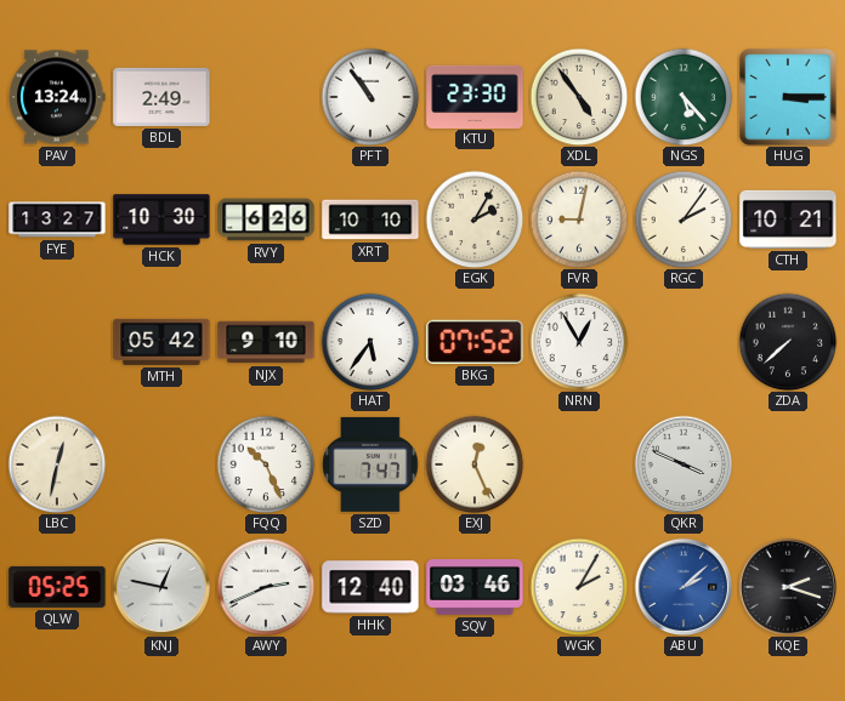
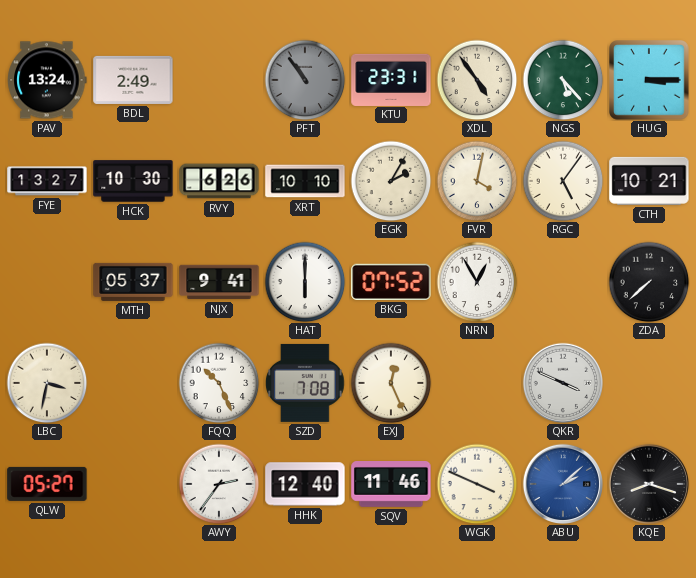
PFT dial: white -> grey (305, 80)
KTU: 23:30 -> 23:31 (391, 79)
FVR: 9:02 -> 4:02 (477, 181)
RGC: 2:06 -> 5:06 (563, 181)
MTH: 05:42 -> 05:37 (133, 282)
NJX: 9:10 -> 9:41 (219, 282)
HAT: 5:36 -> 6:00 (305, 282)
LBC: 12:32 -> 3:32 (47, 383)
SZD: 7:47 -> 7:08 (305, 383)
QLW: 05:25 -> 05:27 (47, 484)
KNJ: 12:47 -> none (160, 586)
AWY: 2:41 -> 2:36 (219, 484)
SQV: 03:46 -> 11:46 (391, 485)
WGK: 2:05 -> 3:49 (477, 484)
KQE: 2:18 -> 8:18 (648, 483)
